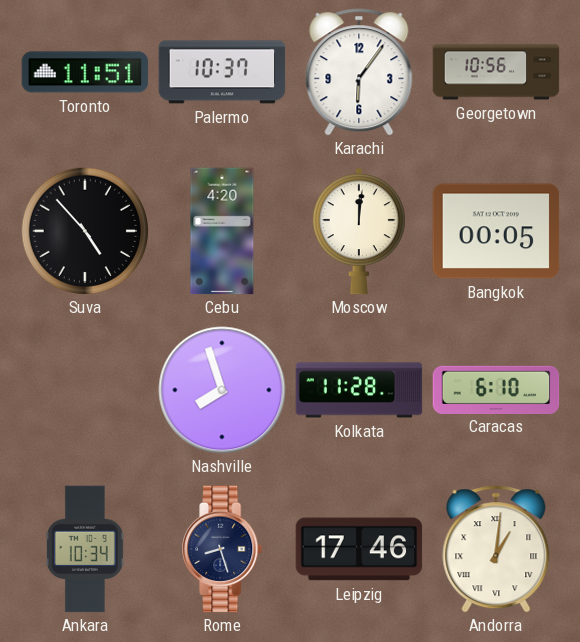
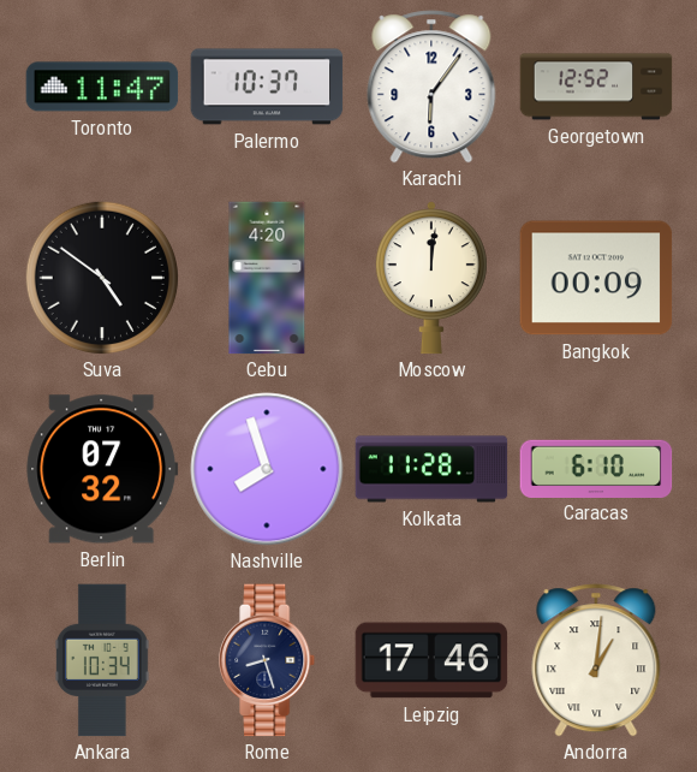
Toronto: 11:51 -> 11:47 (102, 87)
Georgetown: 10:56 -> 12:52 (596, 87)
Suva: 4:53 -> 4:51 (101, 277)
Bangkok: 00:05 -> 00:09 (596, 278)
Berlin: none -> 07:32 (102, 469)
